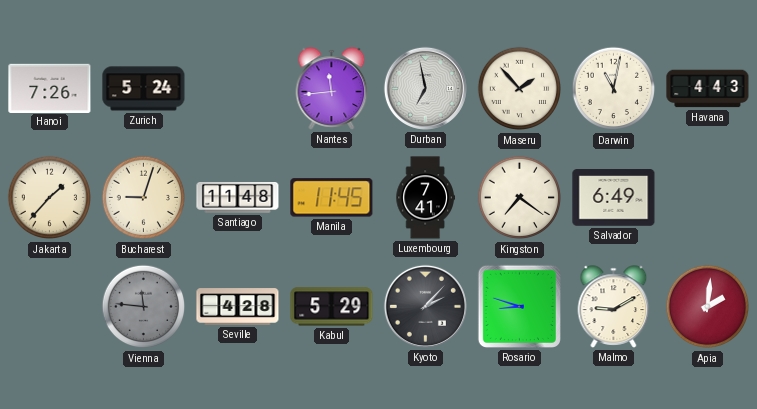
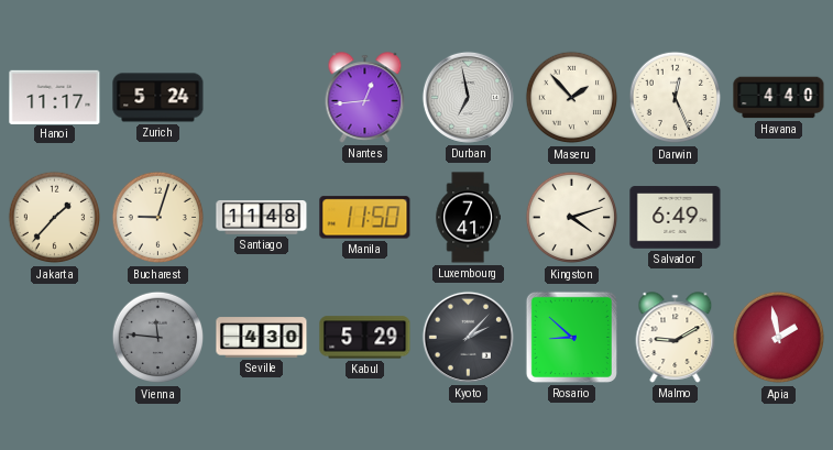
Hanoi: 7:26 -> 11:17 (55, 97)
Nantes: 11:44 -> 12:44 (365, 98)
Darwin: 11:02 -> 12:26 (676, 98)
Havana: 4:43 -> 4:40 (779, 98)
Manila: 11:45 -> 11:50 (365, 218)
Kingston: 7:21 -> 4:12 (572, 218)
Seville: 4:28 -> 4:30 (262, 338)
Rosario: 8:48 -> 8:52 (571, 337)
Apia: 2:01 -> 1:58 (779, 338)
